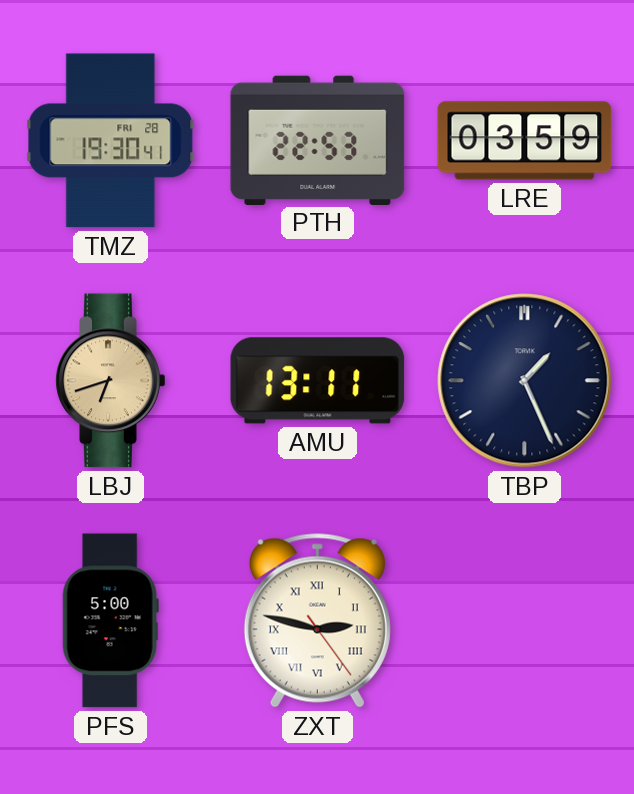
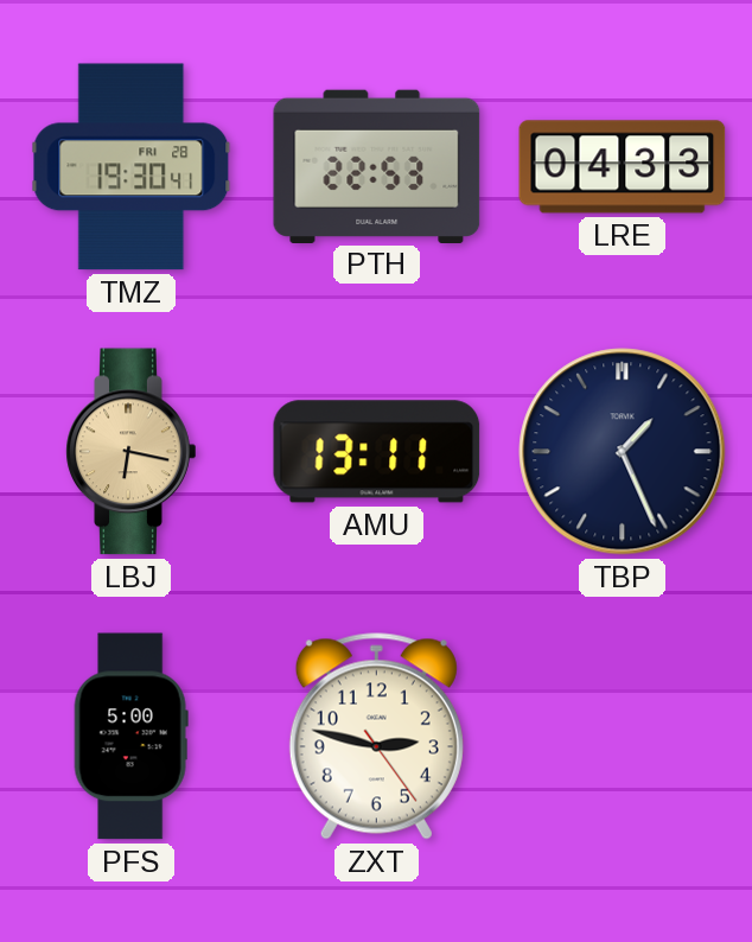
LRE: 03:59 -> 04:33 (623, 167)
LBJ: 6:42 -> 6:17 (132, 452)
ZXT numerals: Roman -> Arabic (376, 737)
